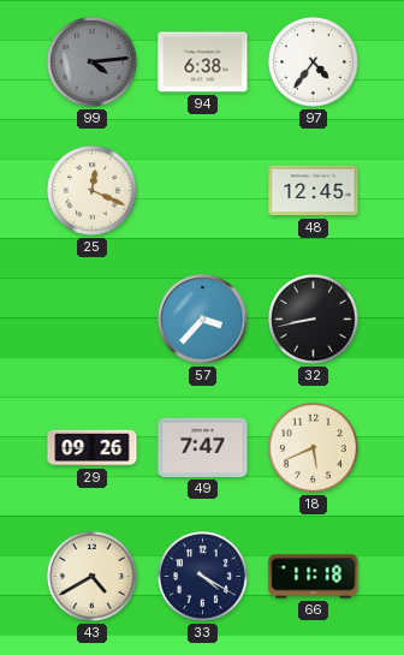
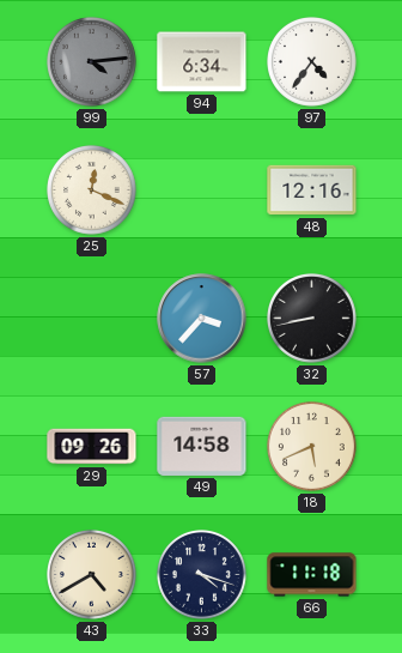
94: 6:38 -> 6:34 (202, 62)
48: 12:45 -> 12:16 (312, 191)
49: 7:47 -> 14:58 (202, 446)
33: 4:20 -> 4:18 (202, 575)
